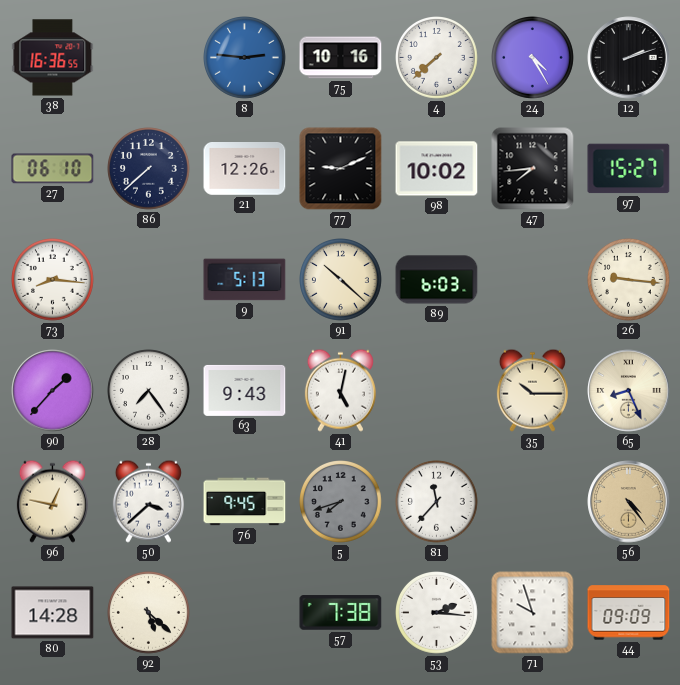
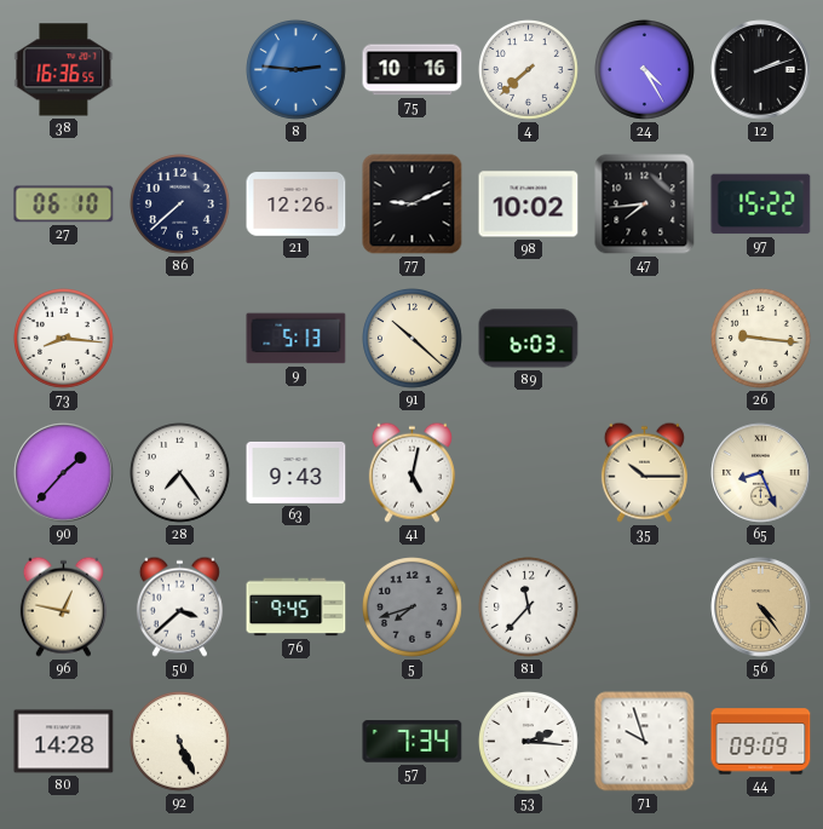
97: 15:27 -> 15:22 (761, 205)
92: 5:22 -> 5:26 (180, 742)
57: 7:38 -> 7:34 (413, 742)
